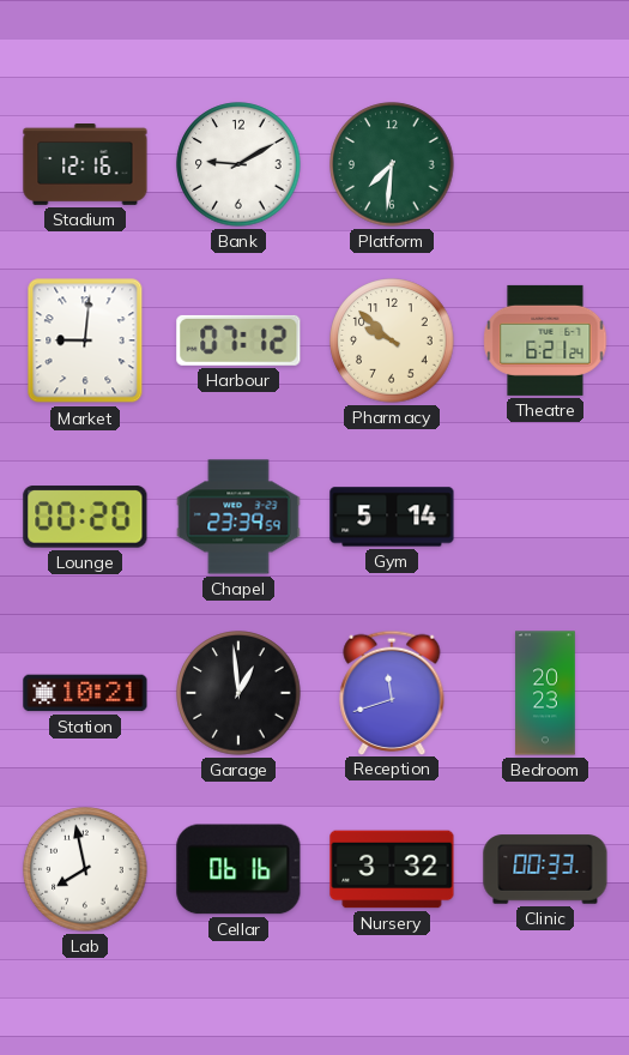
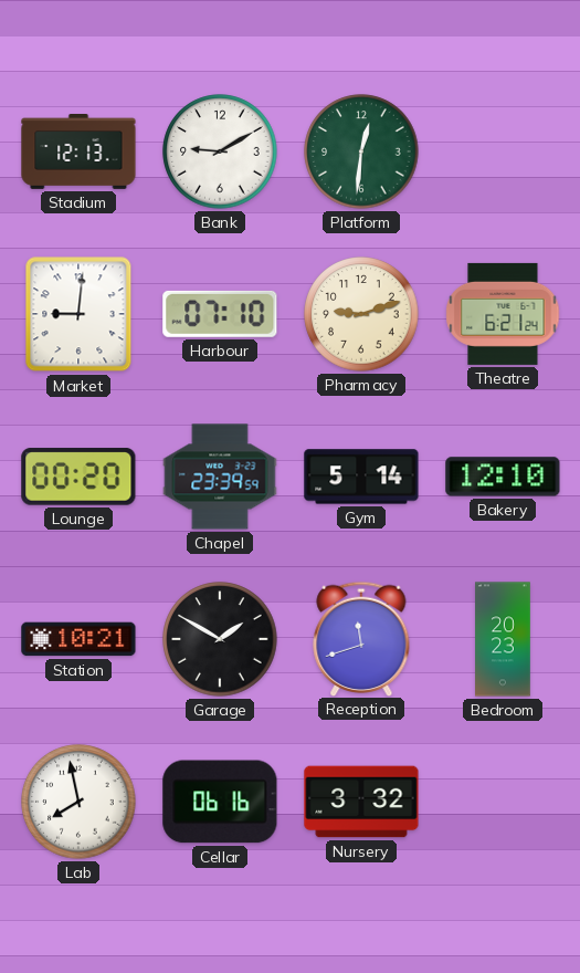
Stadium: 12:16 -> 12:13 (78, 153)
Platform: 7:31 -> 12:31 (361, 151)
Harbour: 07:12 -> 07:10 (220, 314)
Pharmacy: 9:52 -> 9:12 (361, 314)
Bakery: none -> 12:10 (503, 477)
Garage: 12:59 -> 1:50 (220, 639)
Clinic: 00:33 -> none (545, 869)
